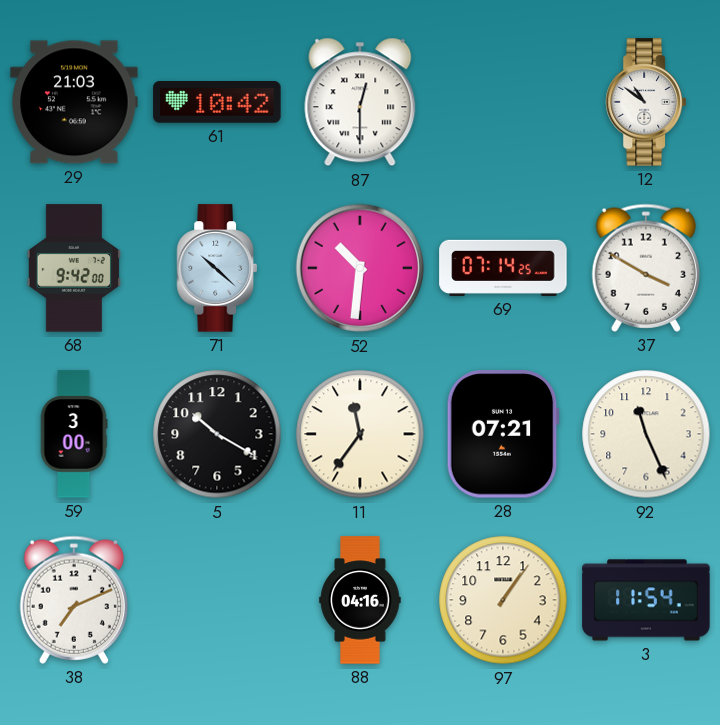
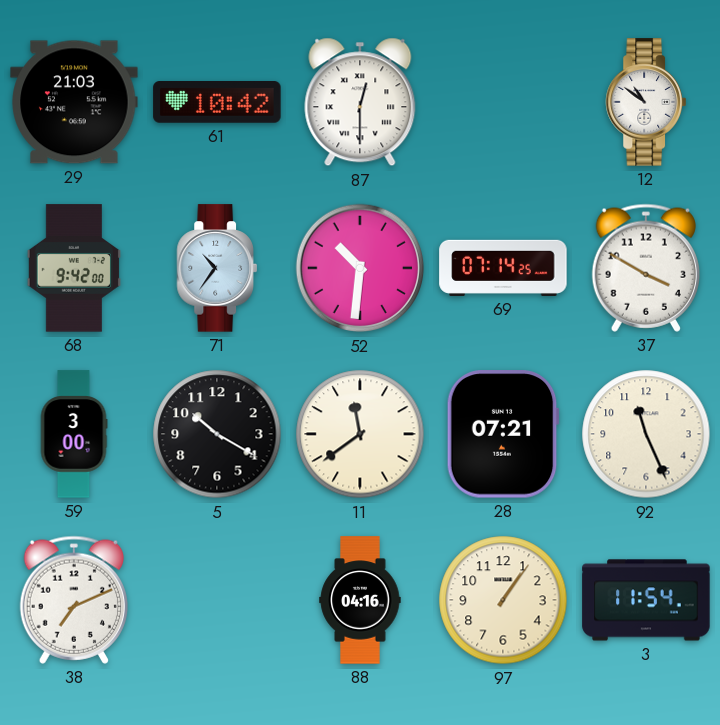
71: 10:22 -> 10:36 (217, 268)
11: 11:36 -> 11:39 (360, 434)
